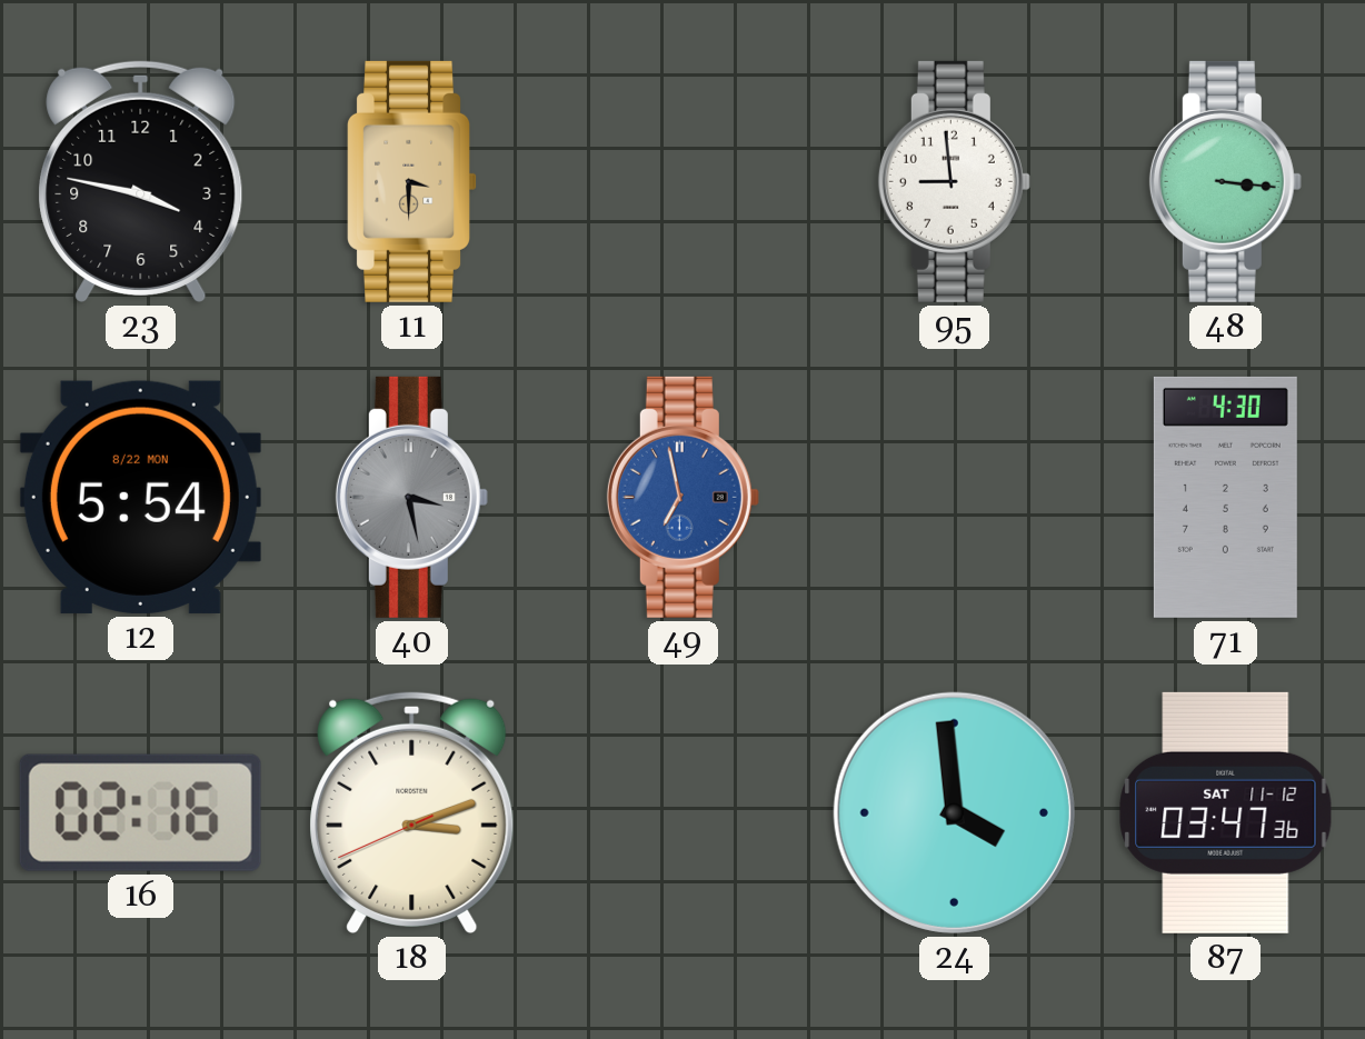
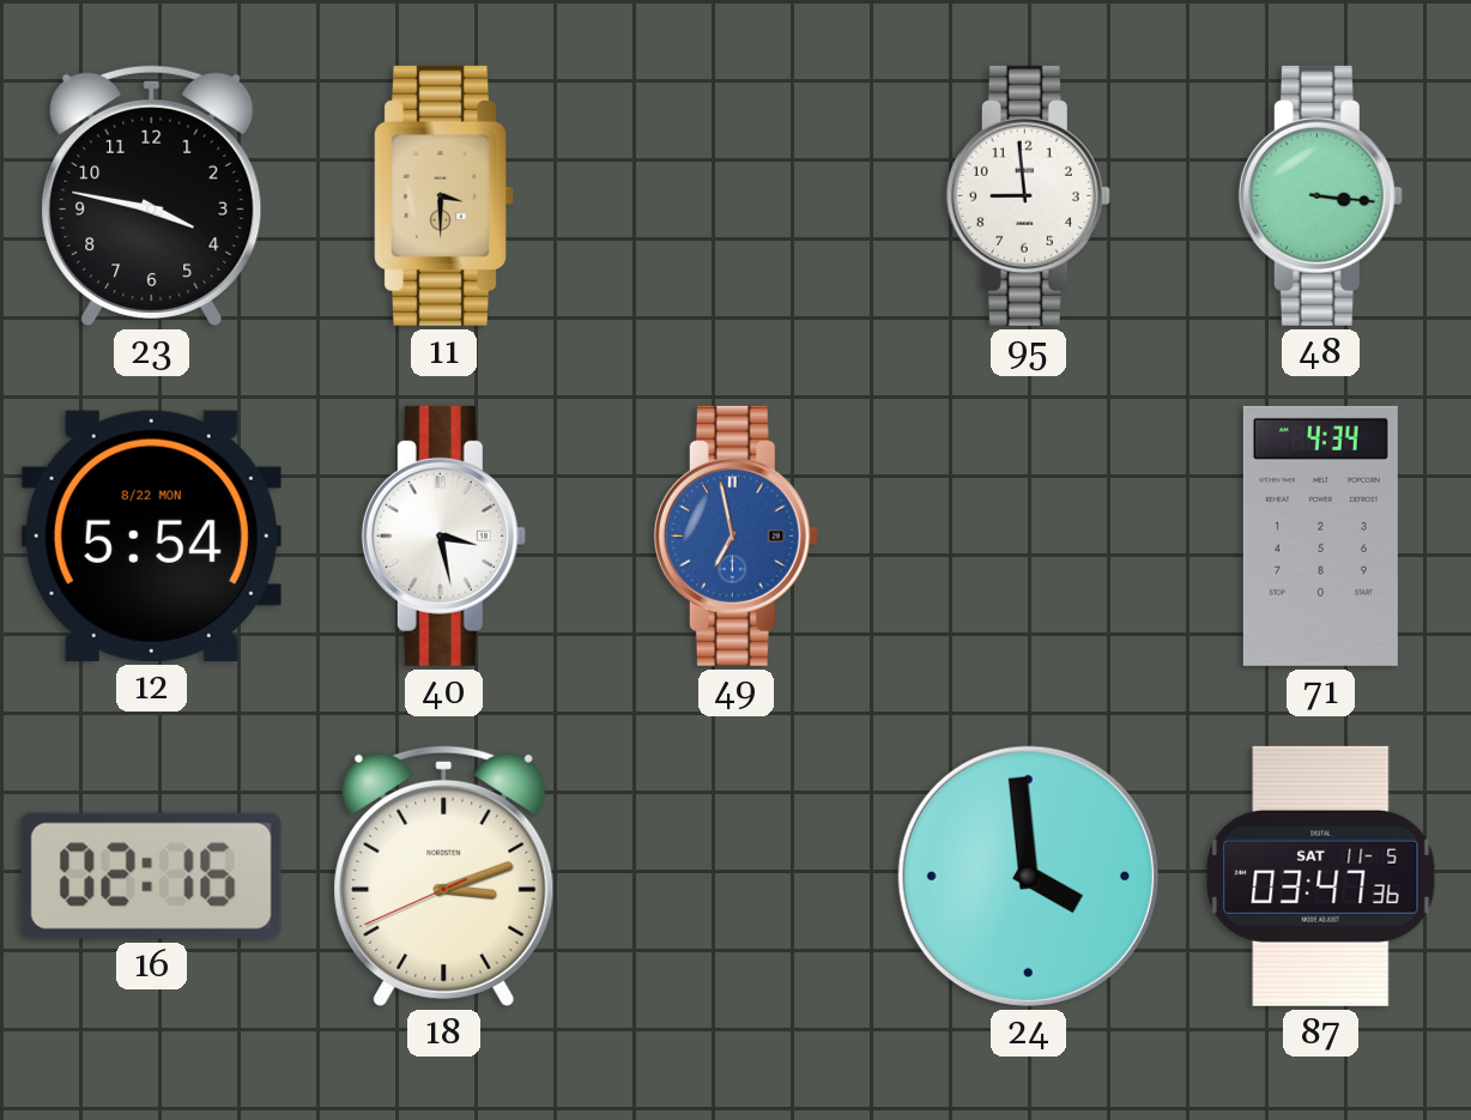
40 dial: grey -> white (443, 535)
71: 4:30 -> 4:34 (1320, 535)
87 date: SAT 11-12 -> SAT 11-5 (1321, 876)
